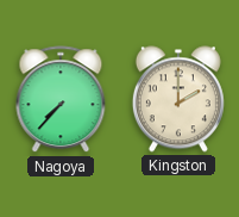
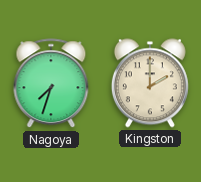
Nagoya: 7:37 -> 7:33 (51, 84)
